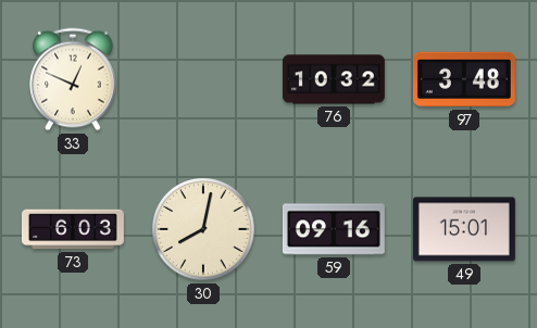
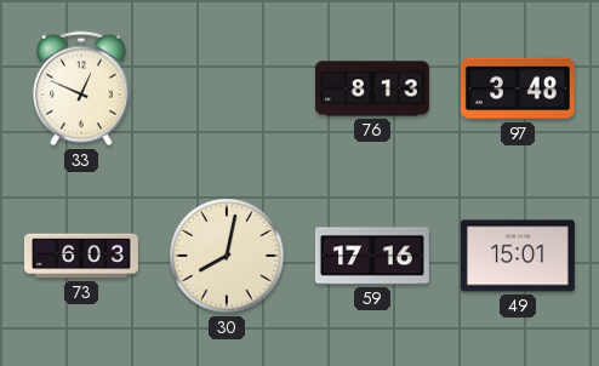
76: 10:32 -> 8:13 (372, 88)
59: 09:16 -> 17:16 (372, 256)
